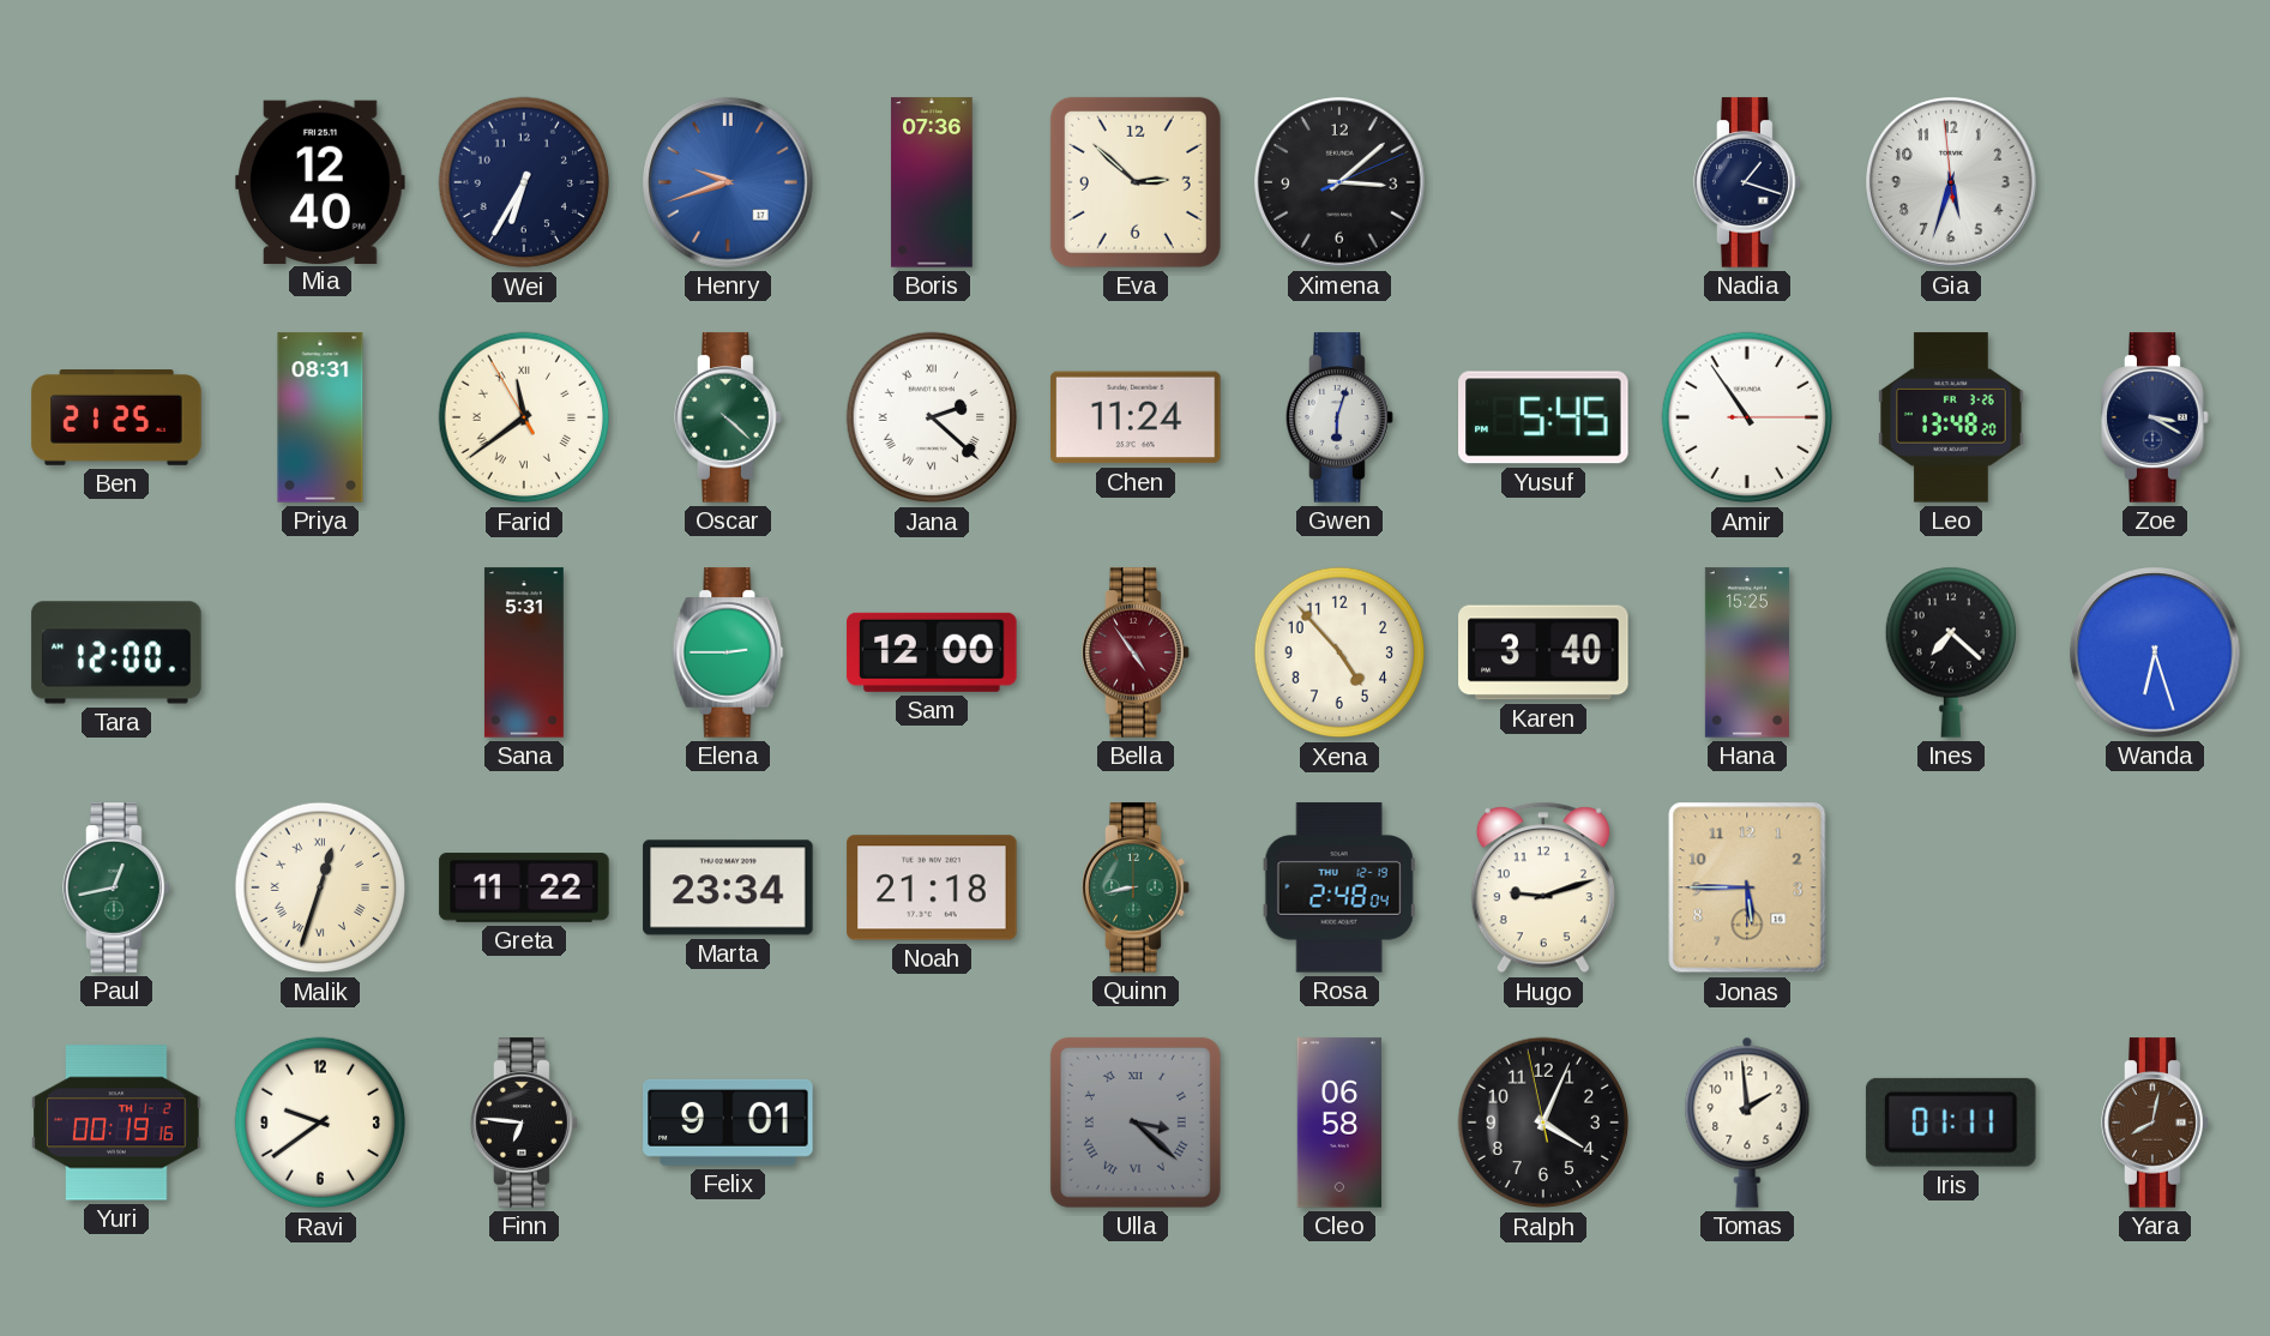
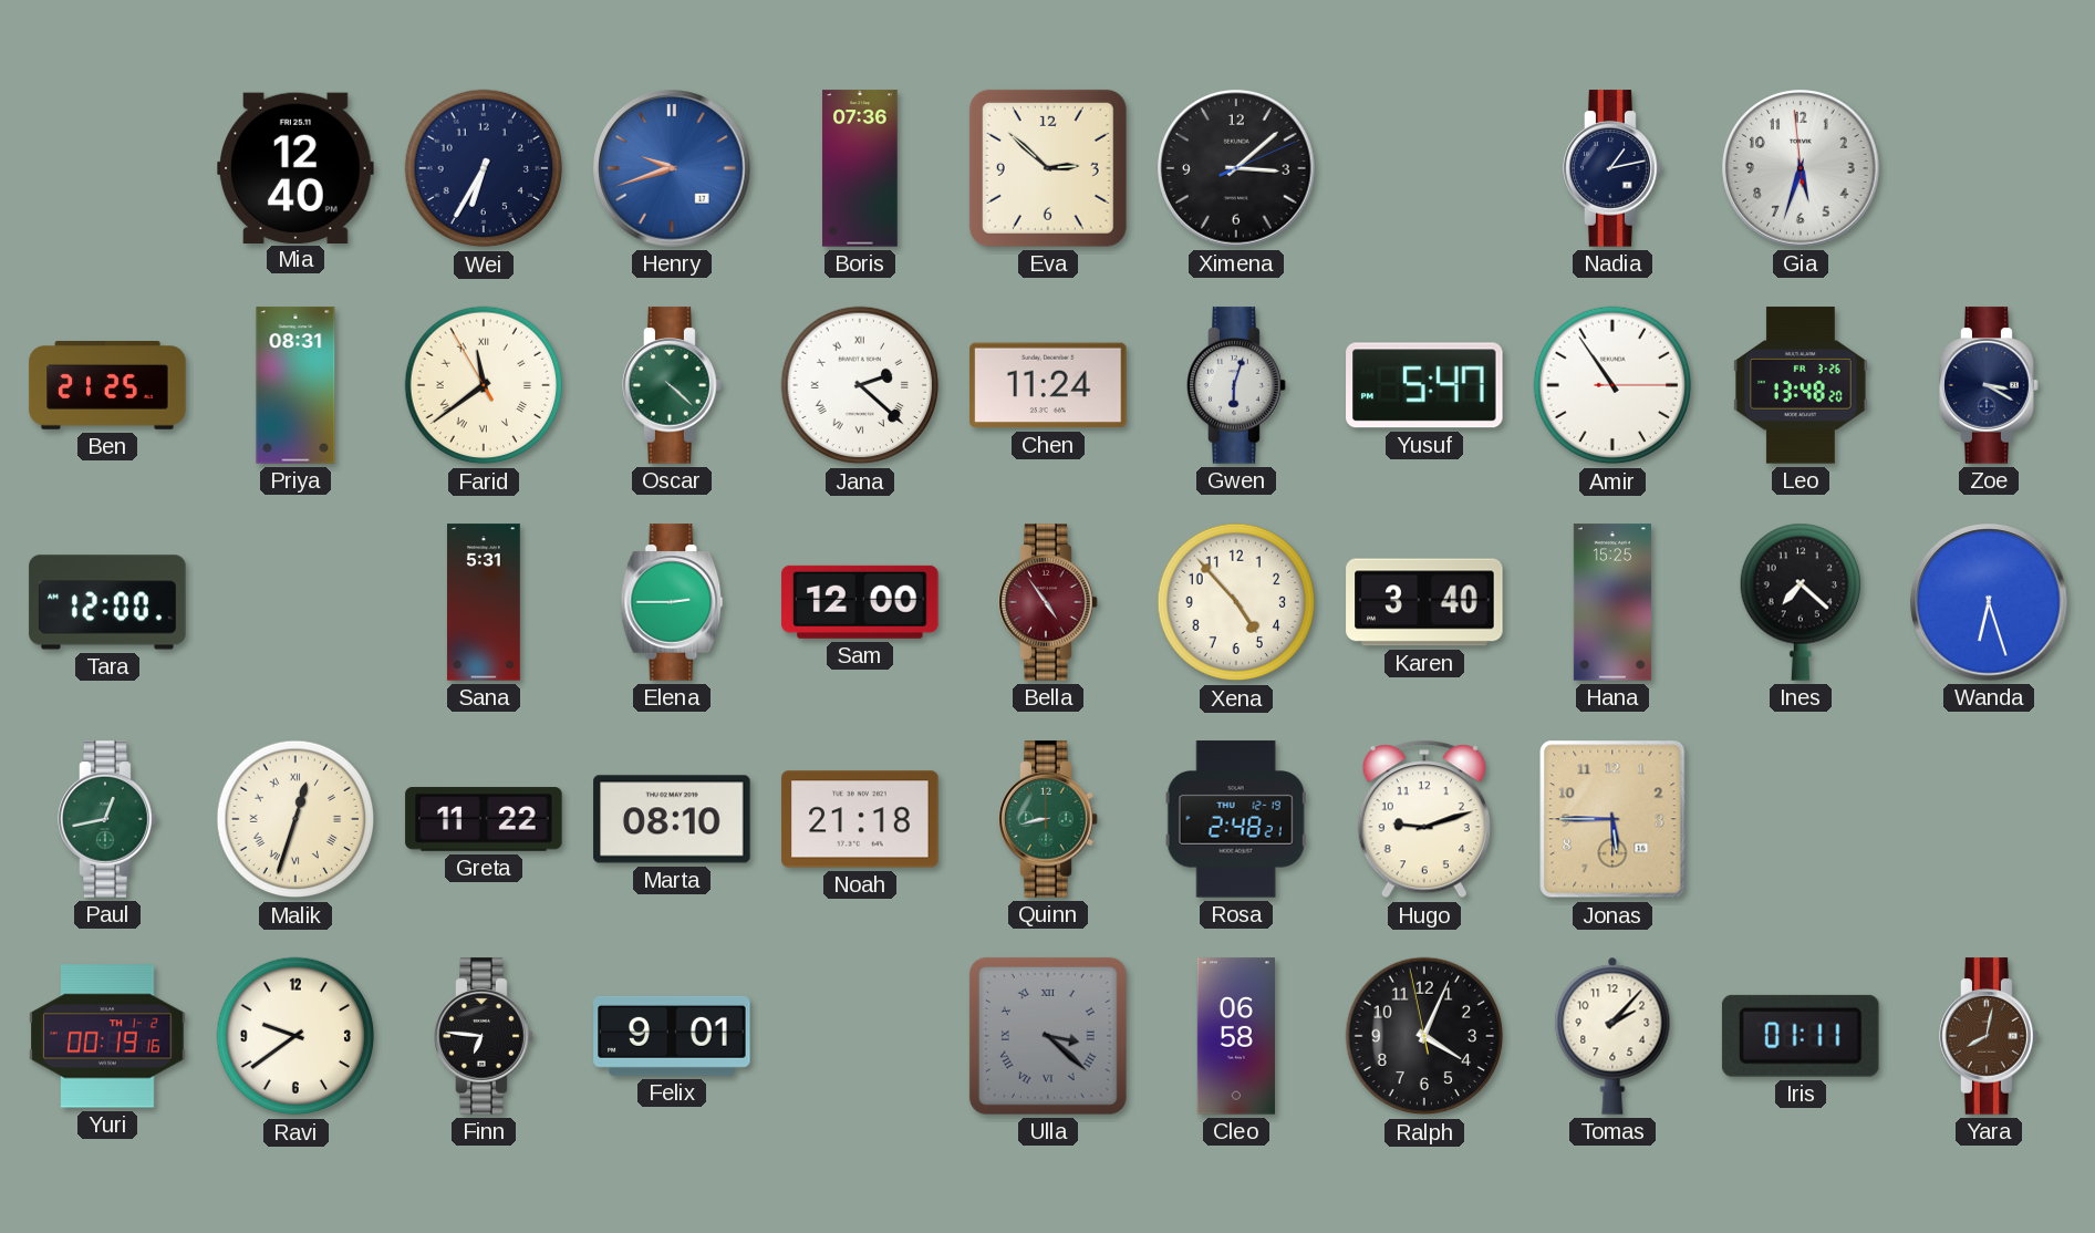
Nadia: 1:18 -> 1:13 (1612, 168)
Yusuf: 5:45 -> 5:47 (1424, 385)
Marta: 23:34 -> 08:10 (672, 819)
Rosa: 2:48:04 -> 2:48:21 (1236, 819)
Tomas: 1:59 -> 2:07 (1612, 1036)
